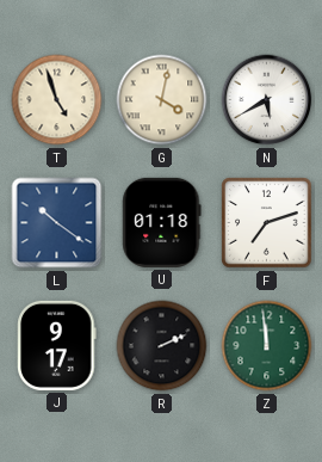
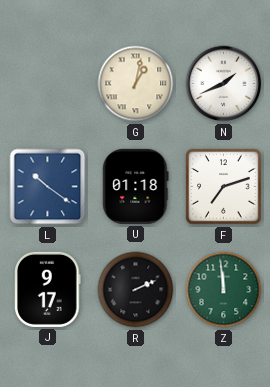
T: 4:57 -> none (57, 100)
G: 4:02 -> 1:02 (136, 84)
N: 5:40 -> 1:41 (224, 84)
